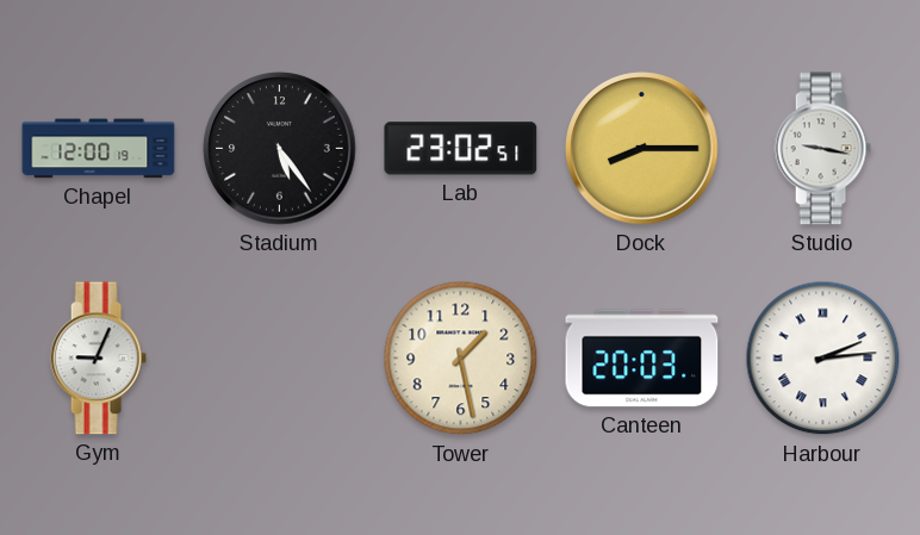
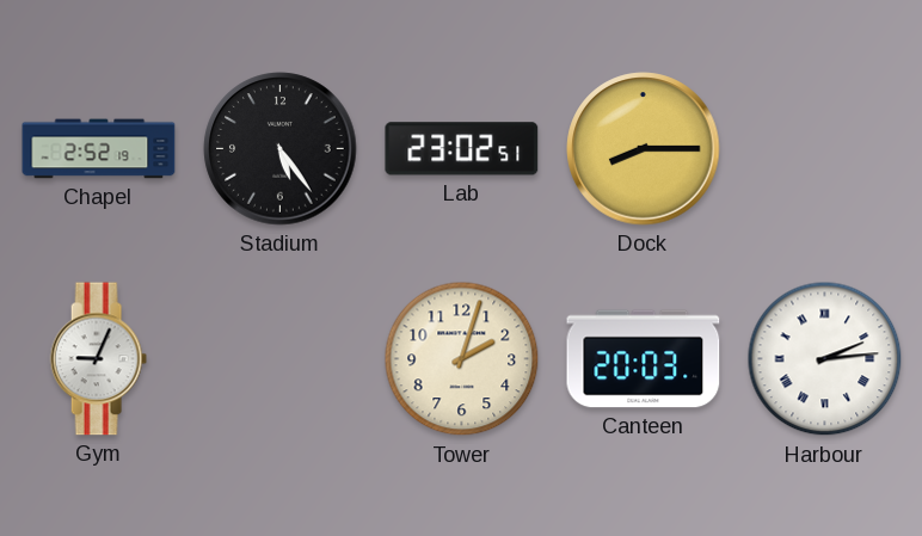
Chapel: 12:00 -> 2:52 (99, 149)
Studio: 9:17 -> none (822, 149)
Tower: 1:28 -> 2:03 (462, 359)
